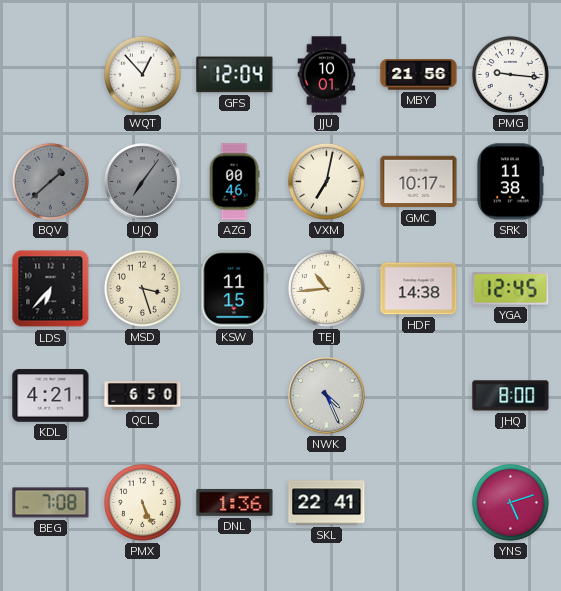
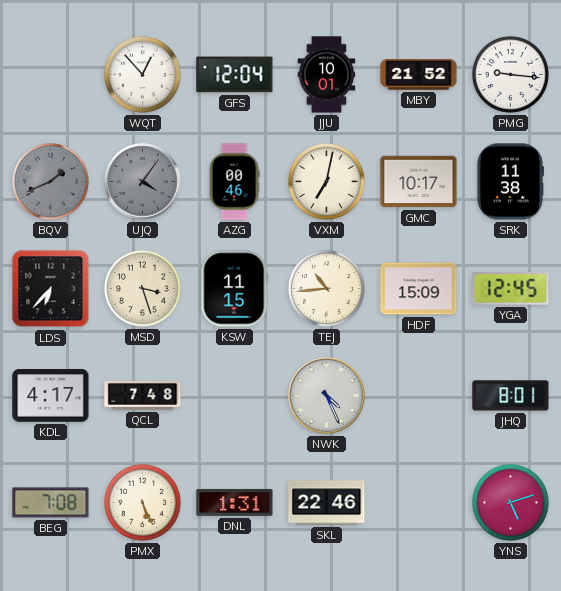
MBY: 21:56 -> 21:52 (419, 75)
BQV: 1:38 -> 1:41 (50, 181)
UJQ: 7:06 -> 4:06 (143, 182)
HDF: 14:38 -> 15:09 (419, 289)
KDL: 4:21 -> 4:17 (51, 396)
QCL: 6:50 -> 7:48 (143, 396)
JHQ: 8:00 -> 8:01 (511, 396)
DNL: 1:36 -> 1:31 (235, 502)
SKL: 22:41 -> 22:46 (327, 503)
